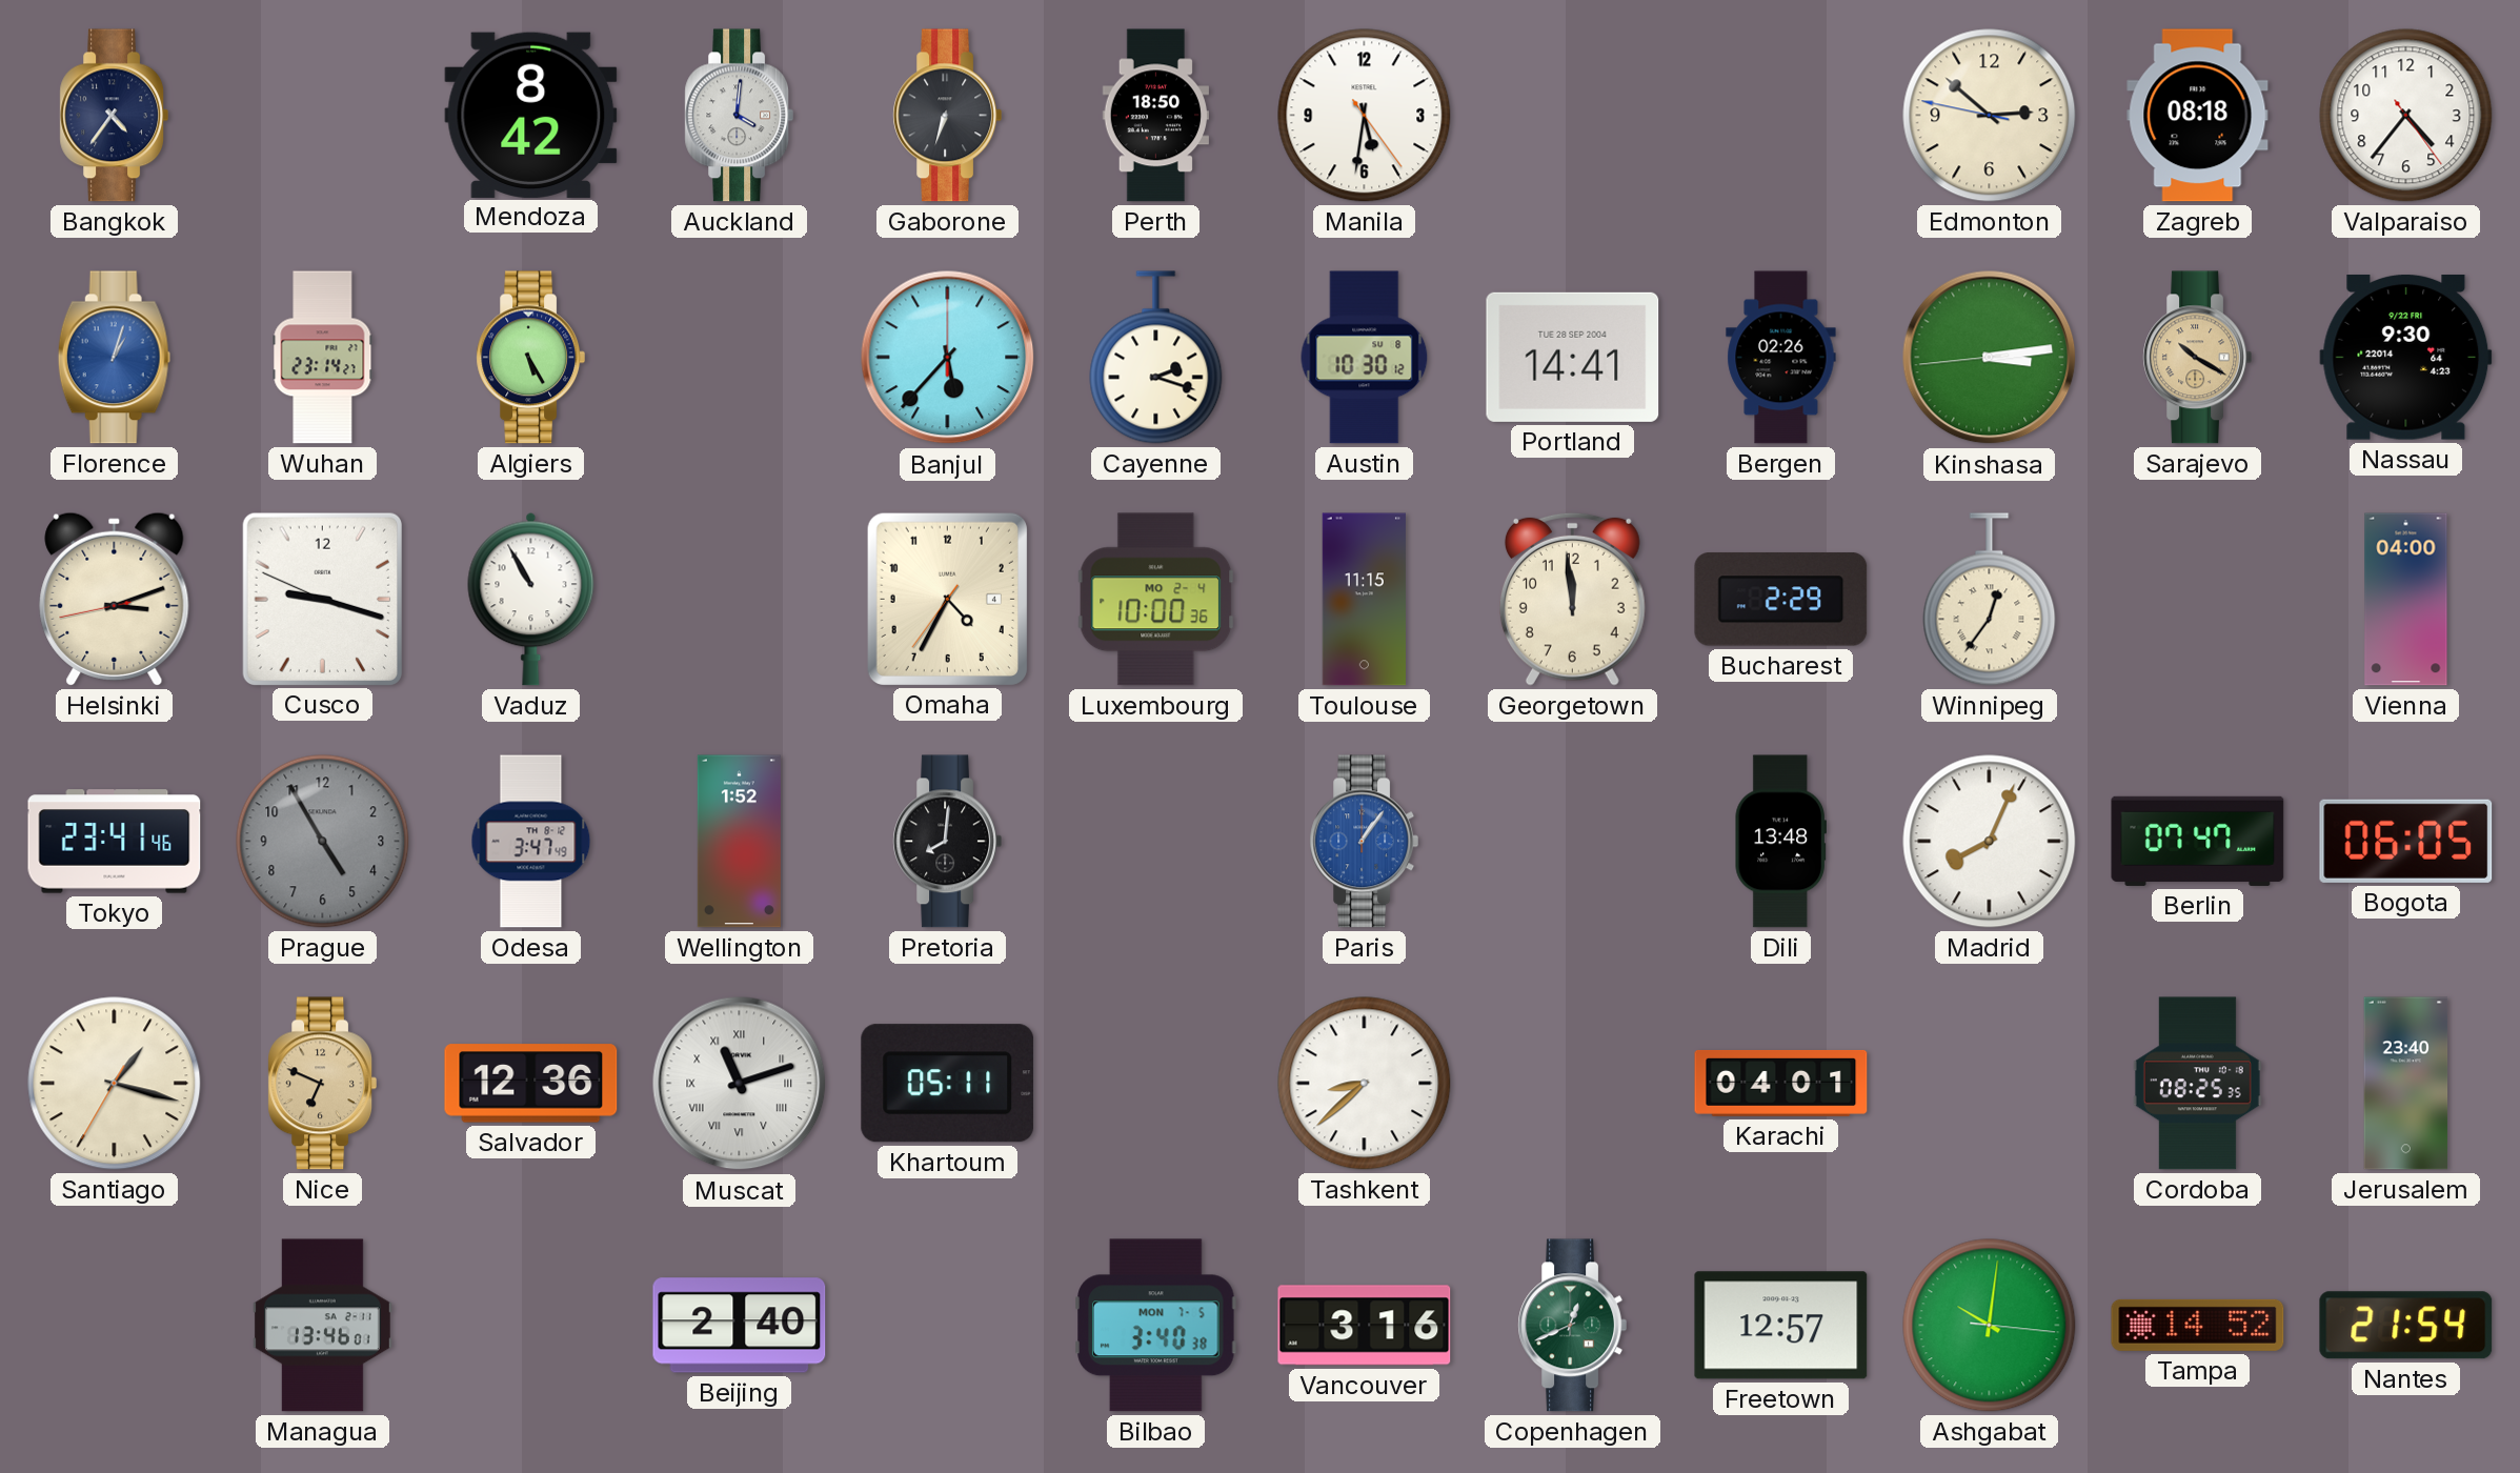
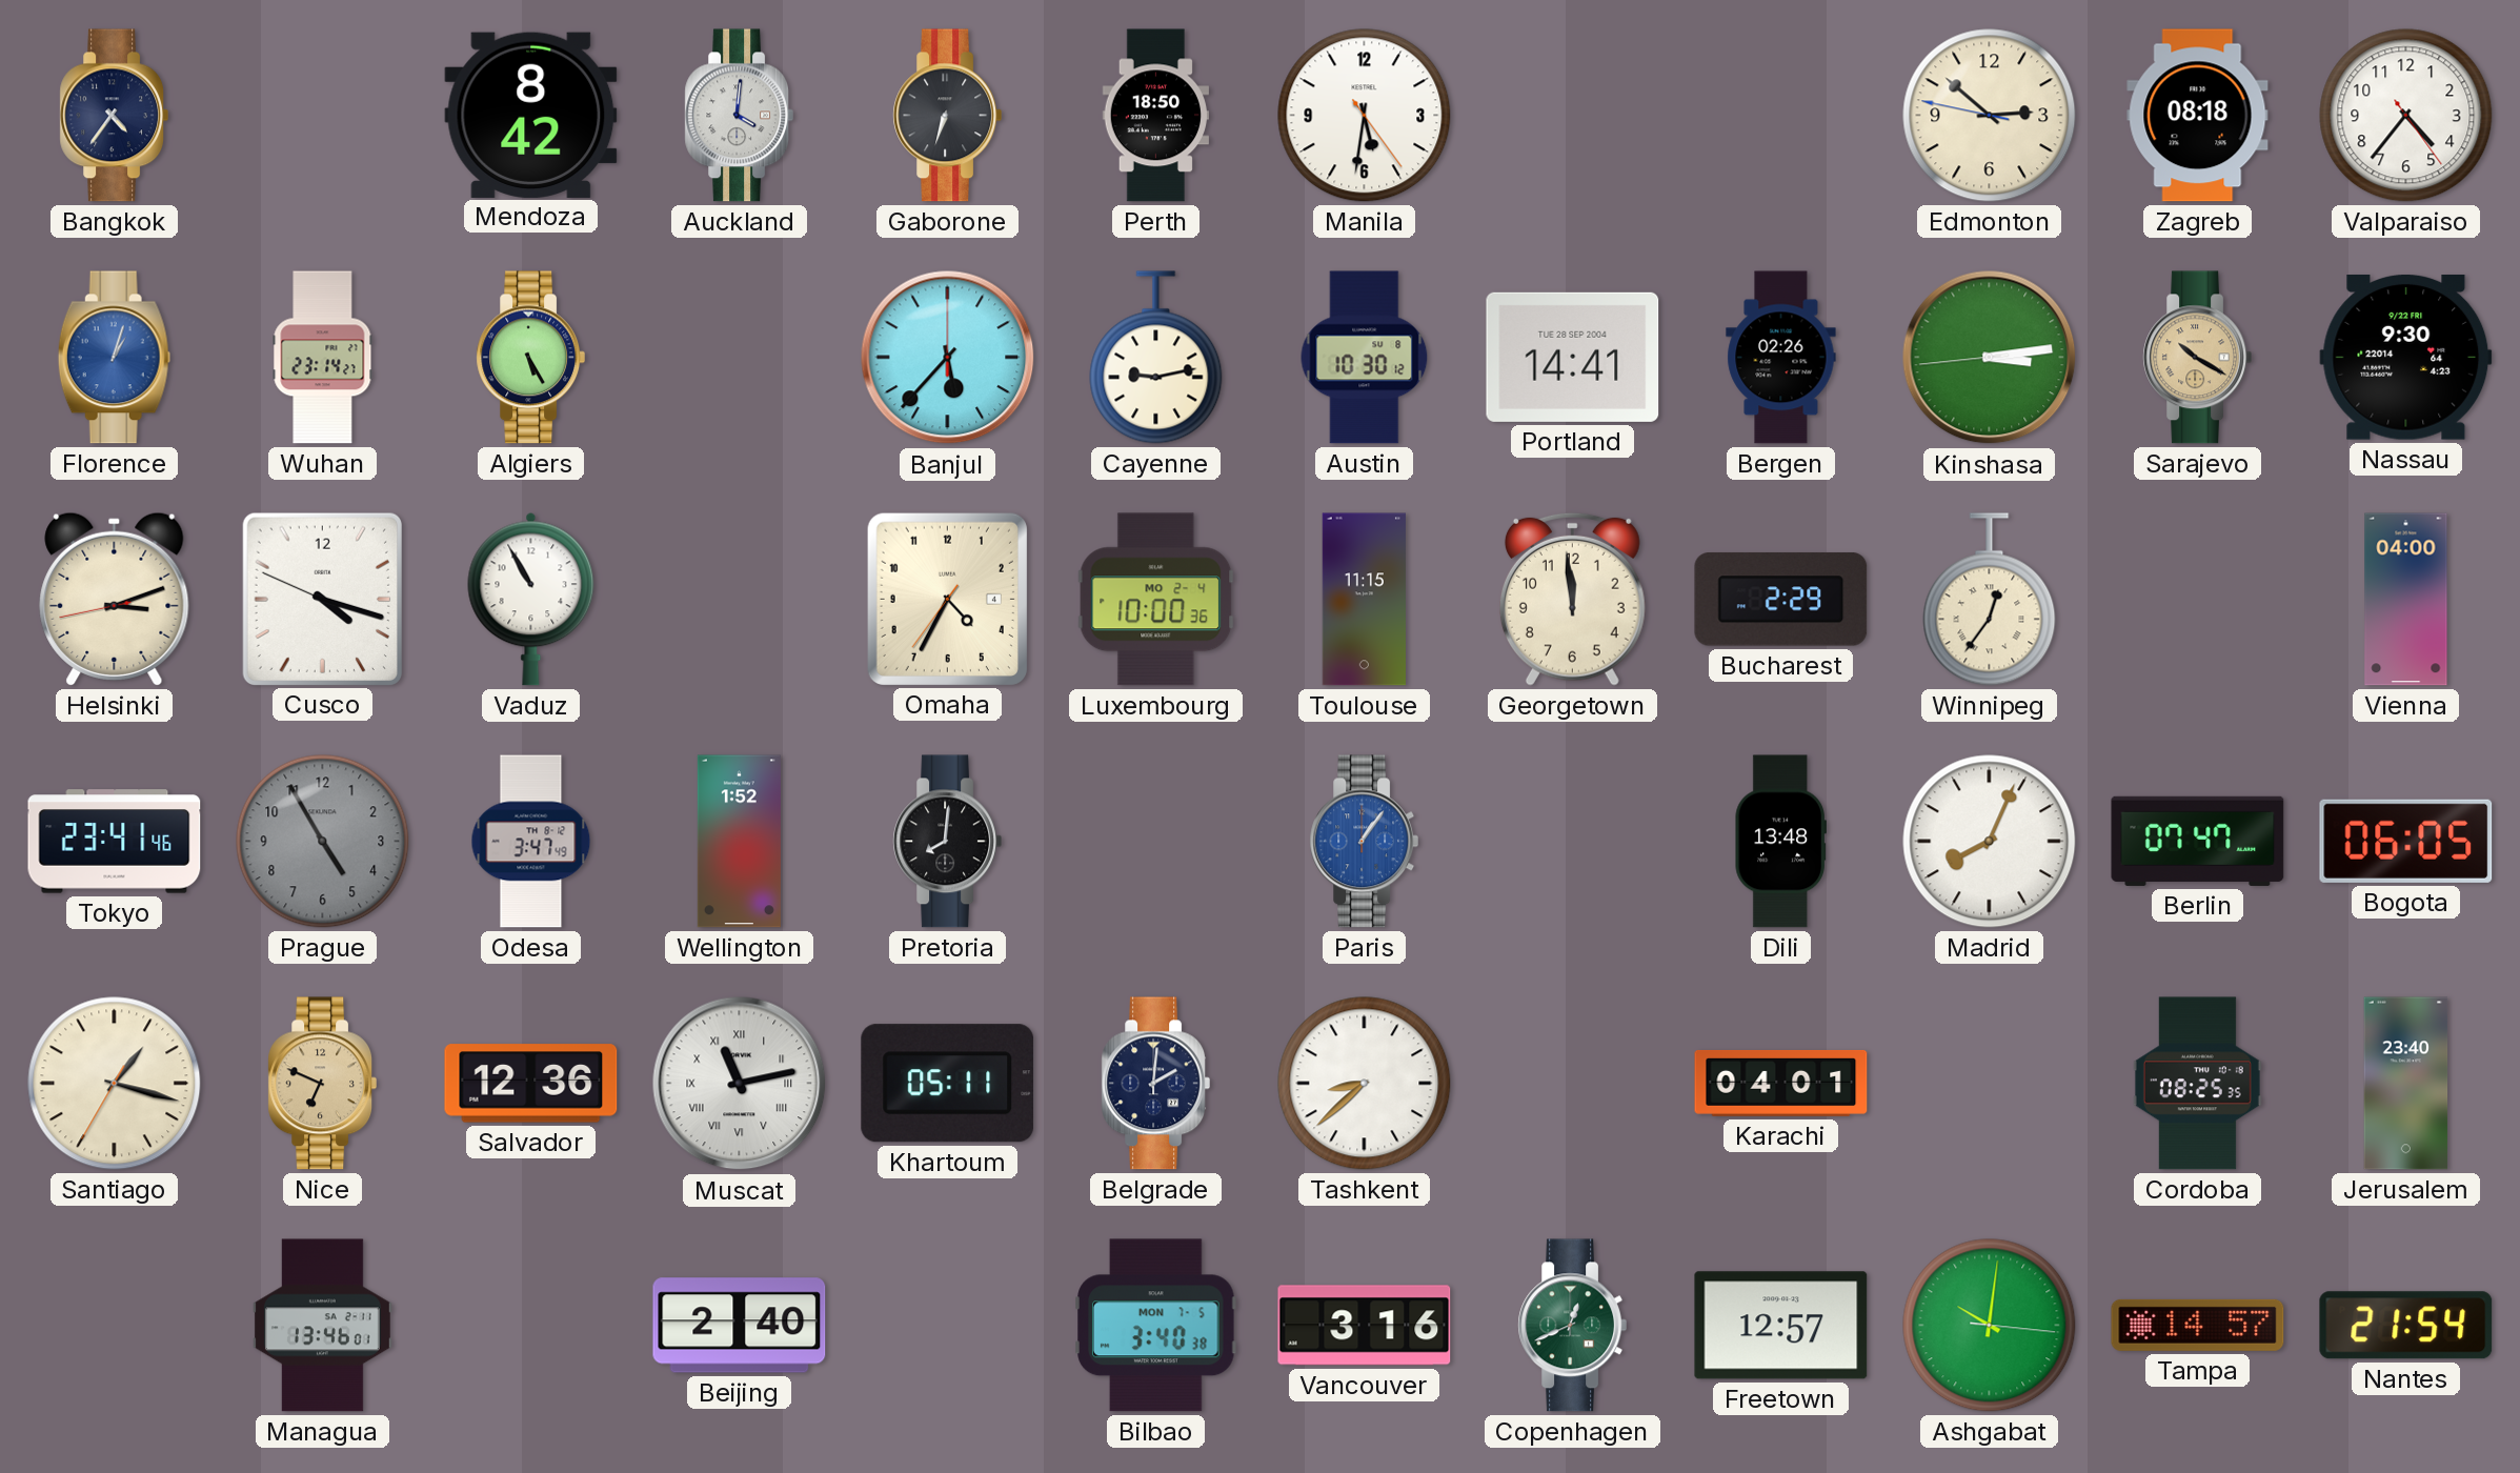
Cayenne: 2:18 -> 9:13 (1156, 358)
Cusco: 9:17 -> 4:17 (322, 599)
Muscat: 11:12 -> 11:13 (740, 1084)
Belgrade: none -> 2:01 (1155, 1084)
Tampa: 14:52 -> 14:57 (2198, 1325)
